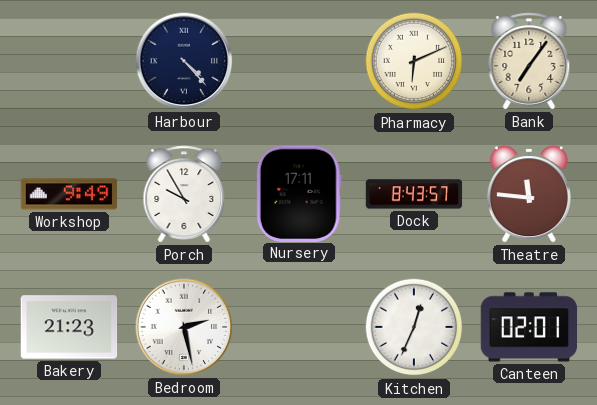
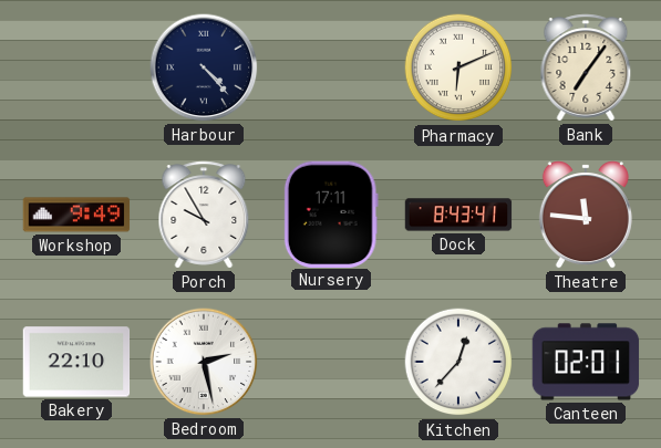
Dock: 8:43:57 -> 8:43:41 (458, 215)
Bakery: 21:23 -> 22:10 (76, 362)
Kitchen: 12:34 -> 12:37 (458, 362)
